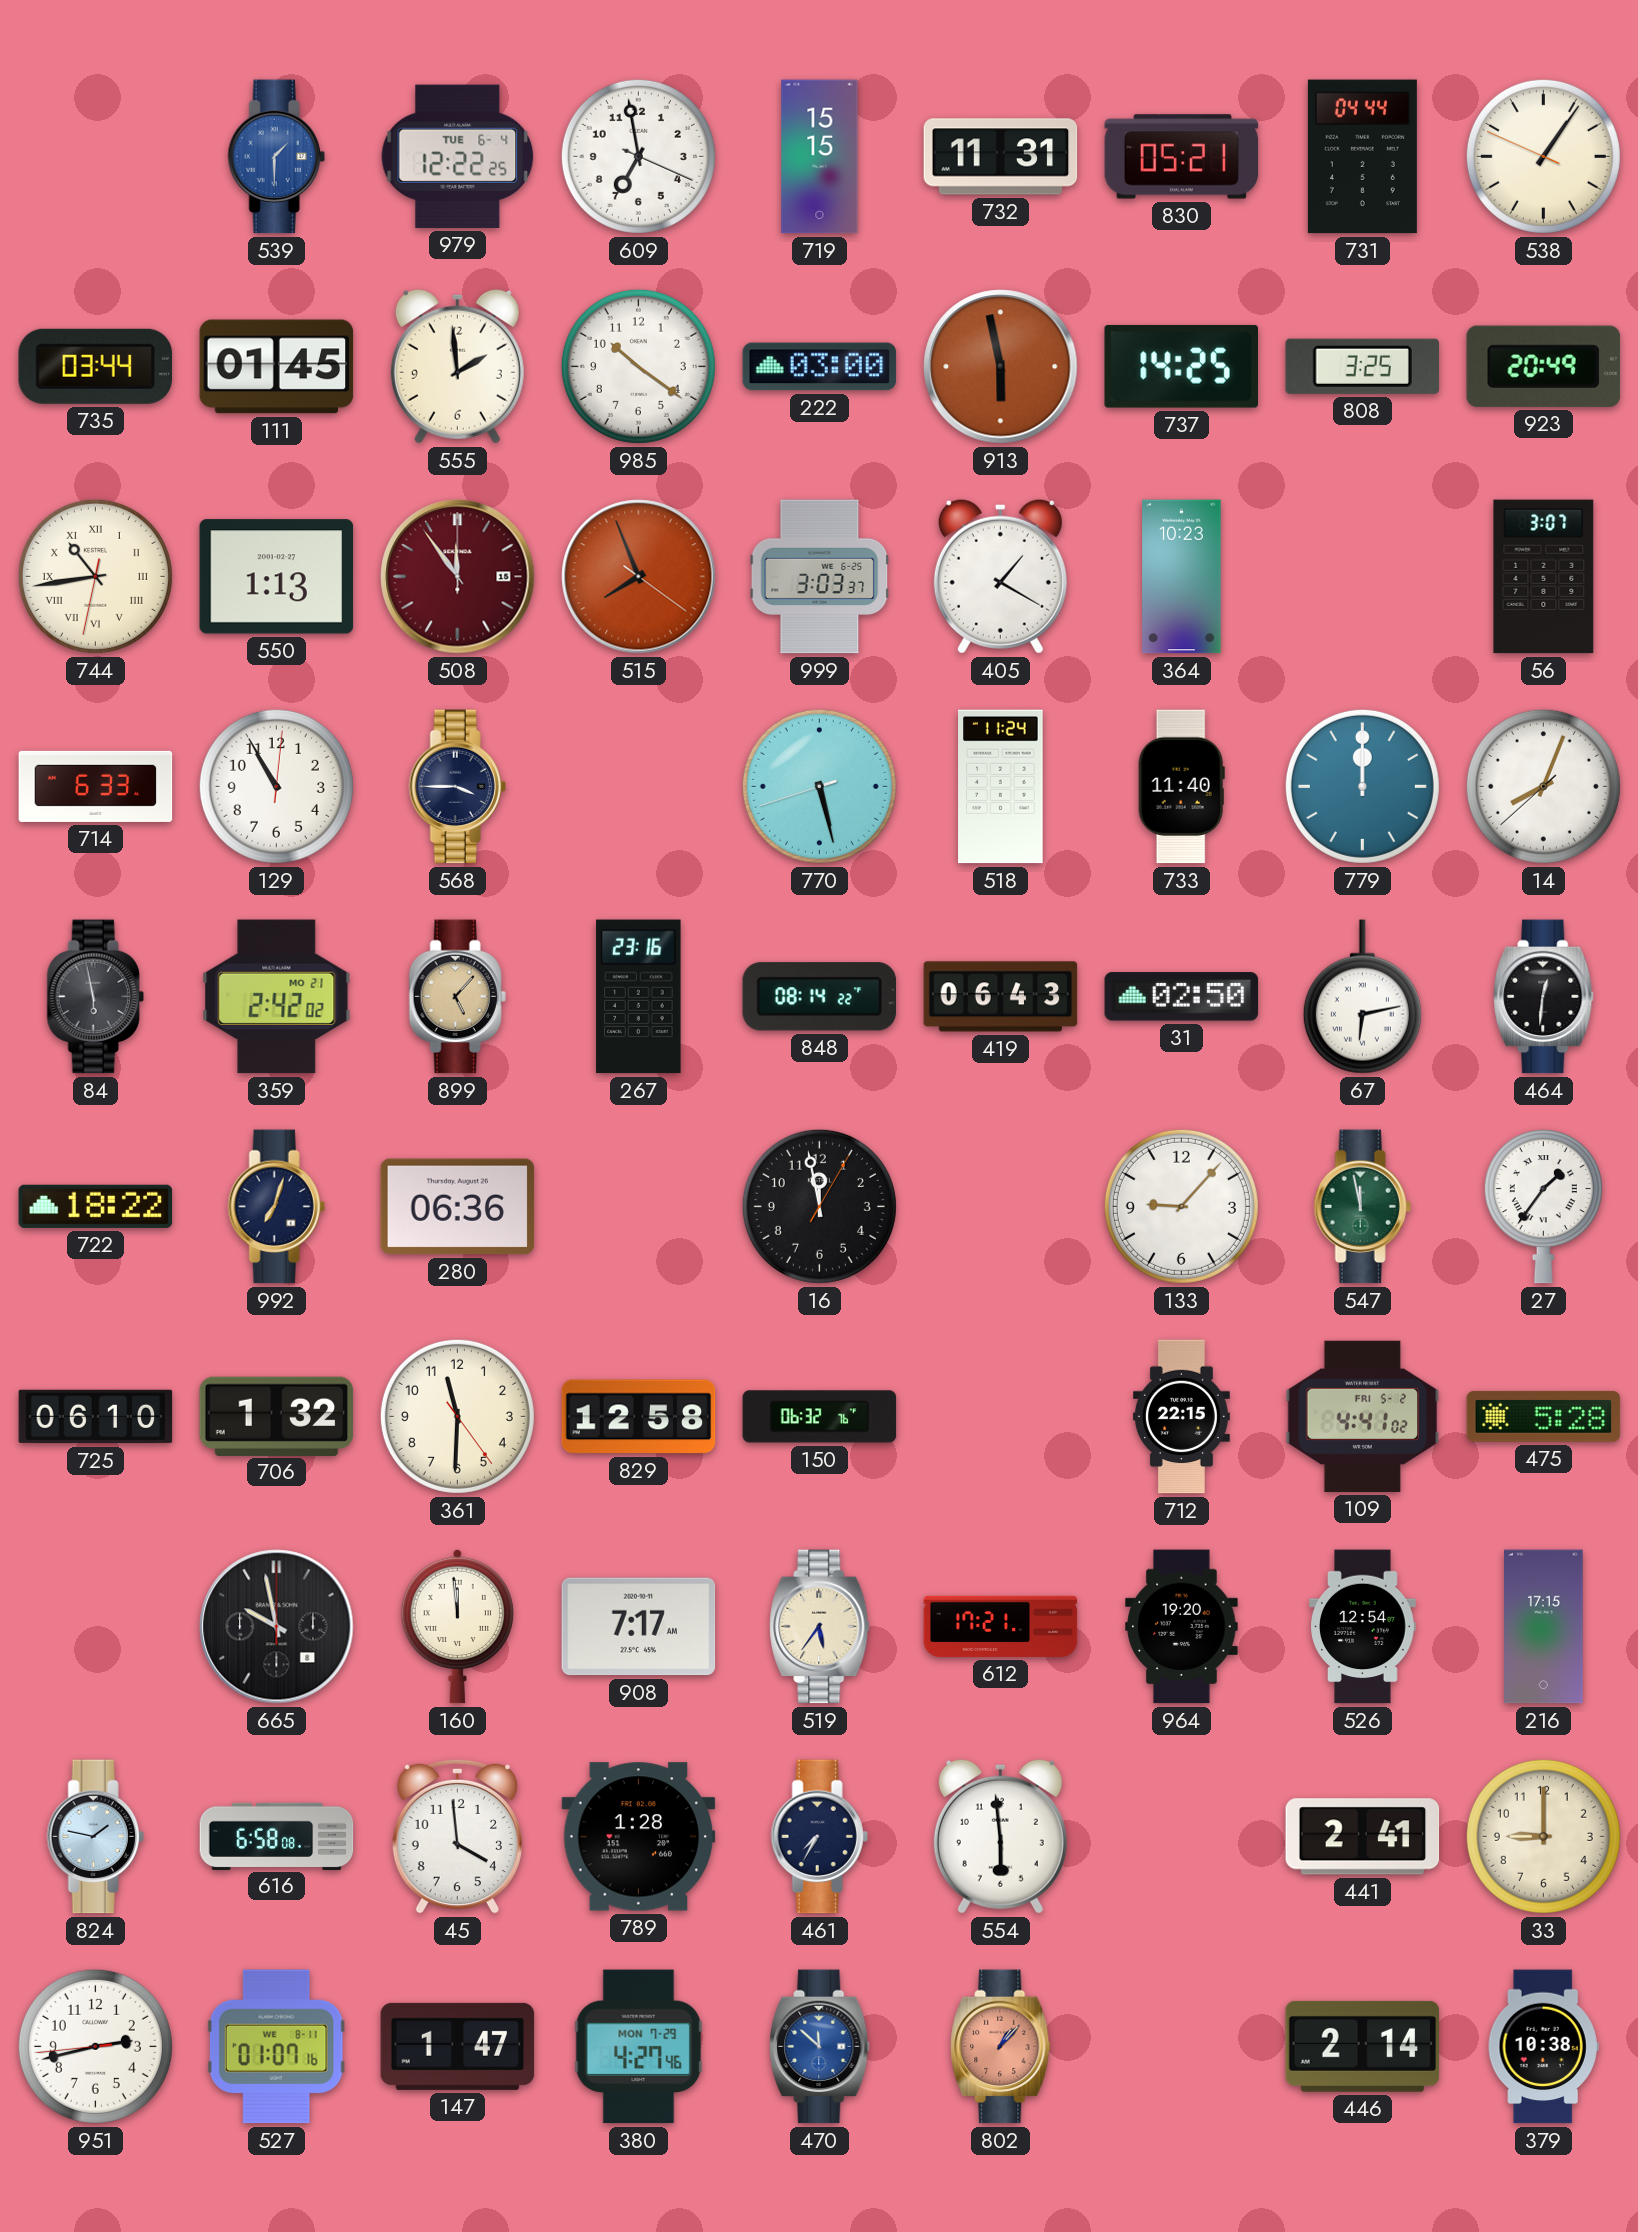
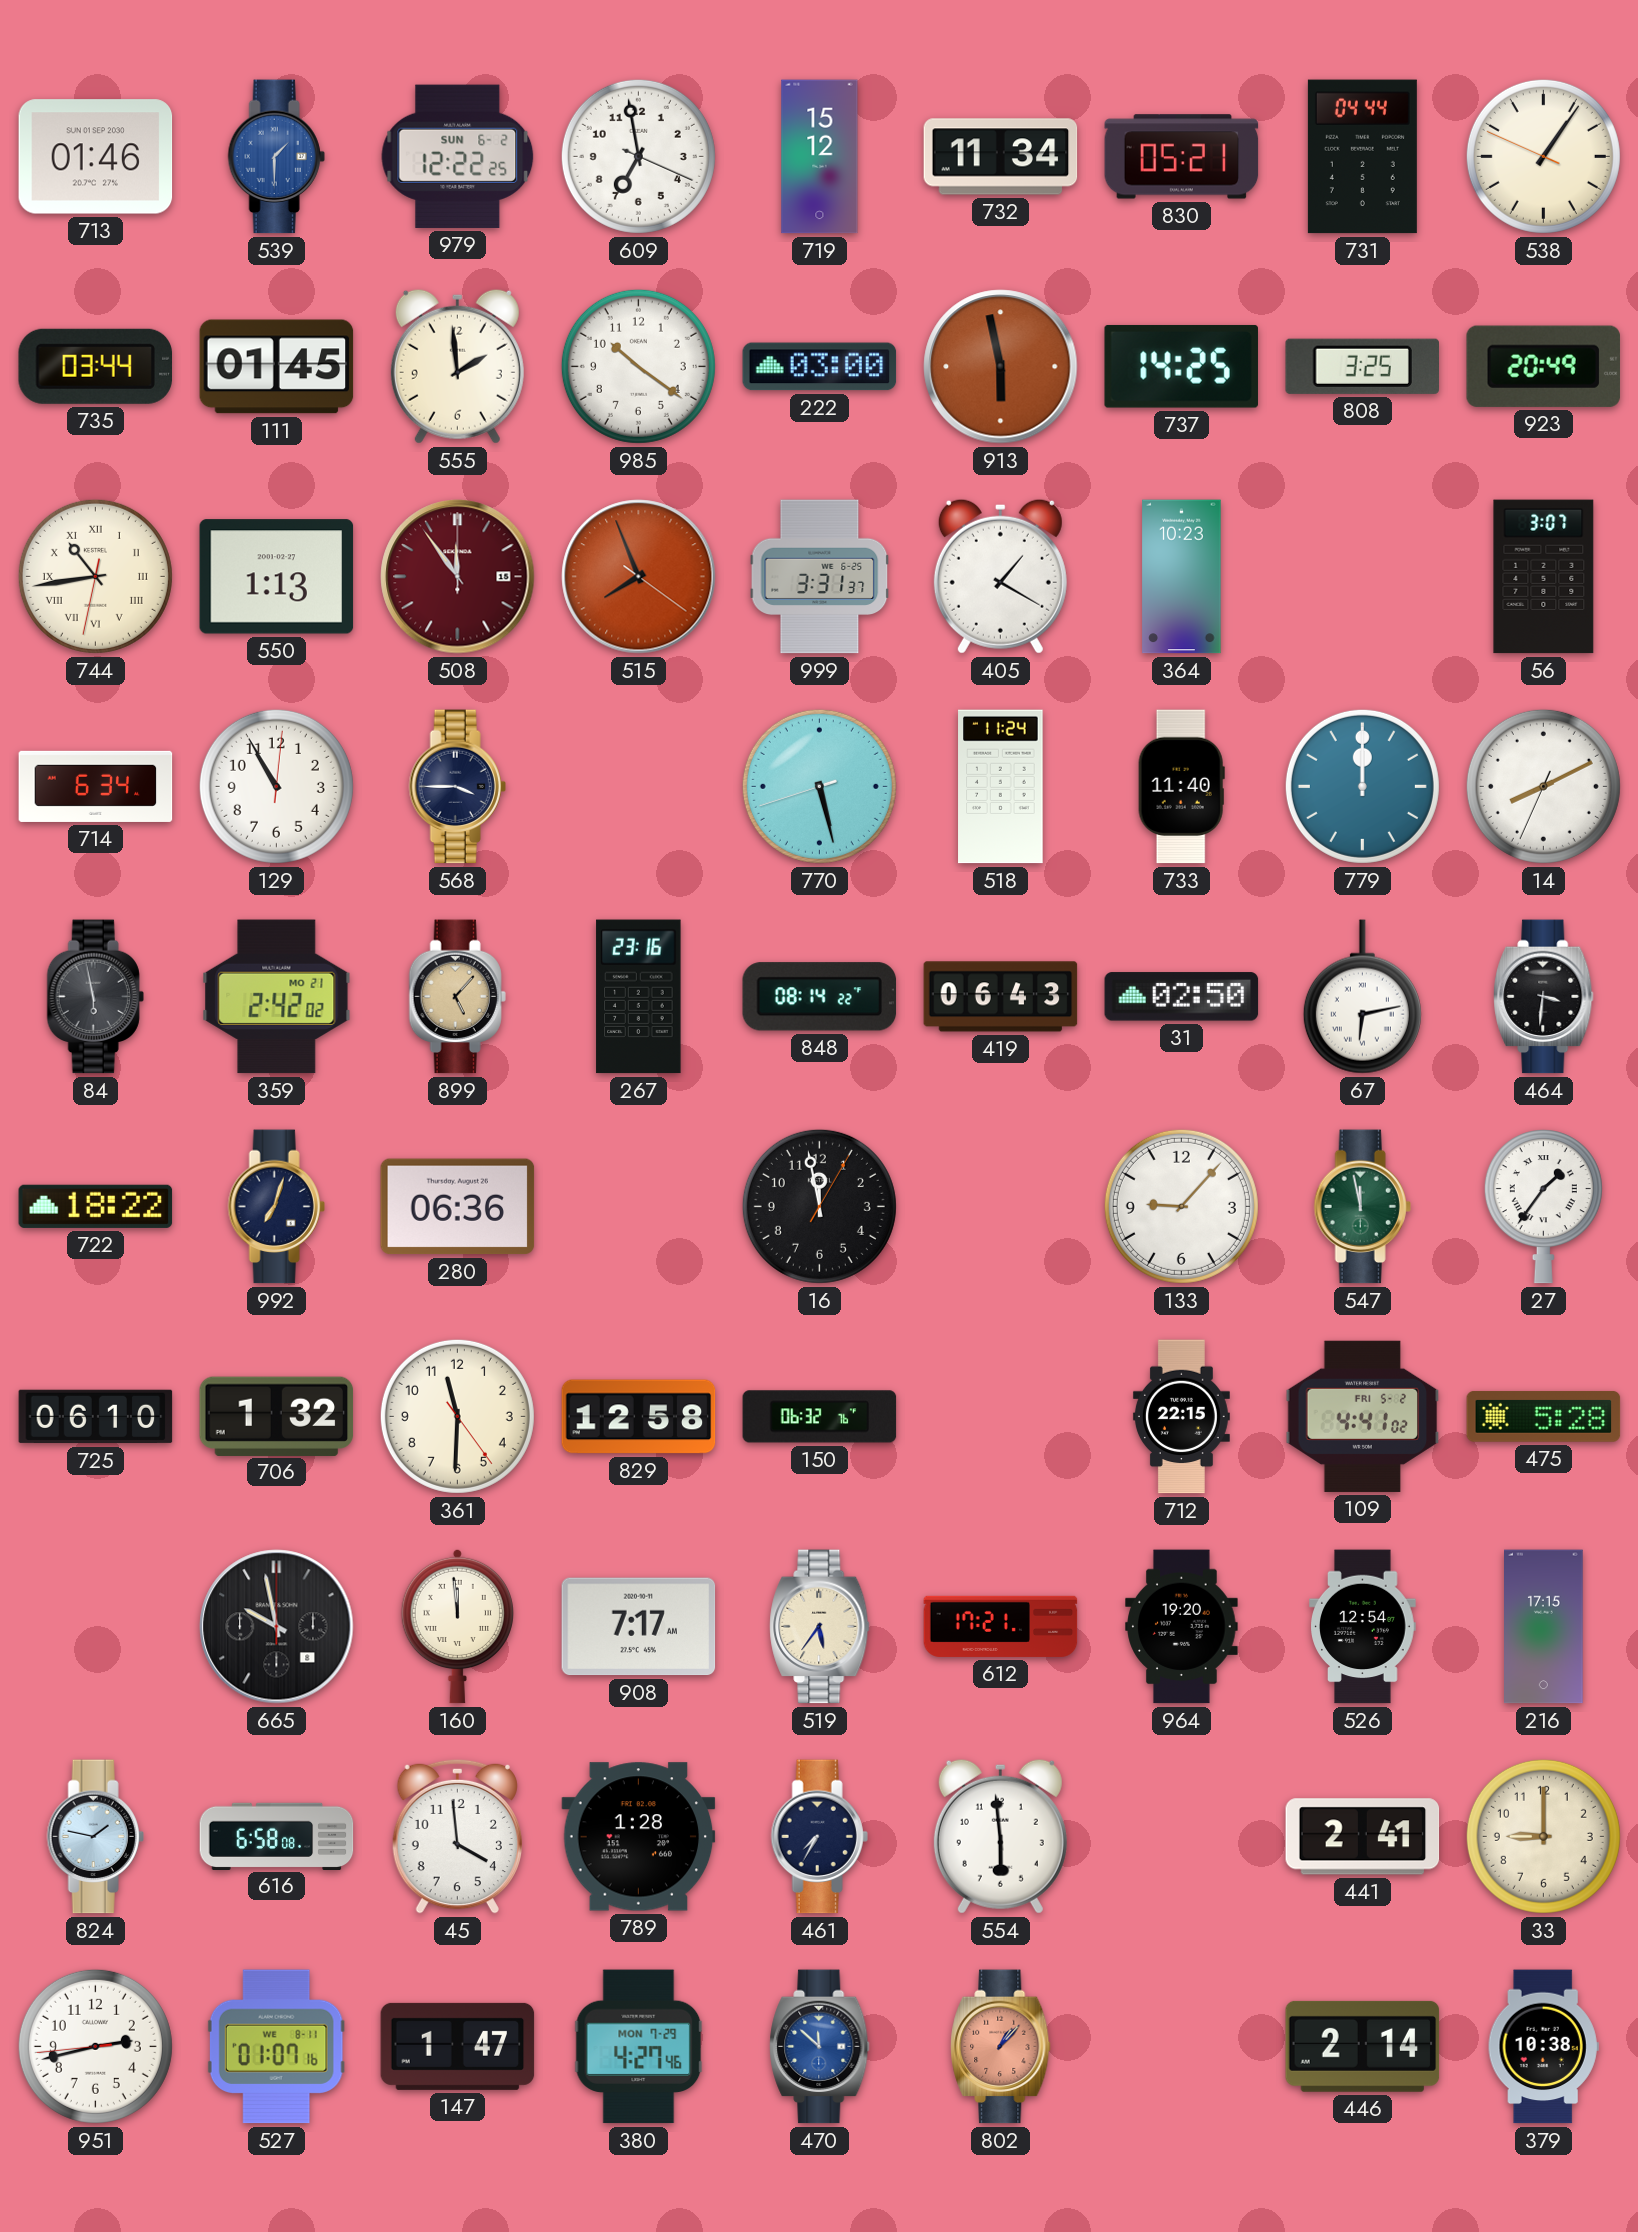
713: none -> 01:46 (96, 157)
979 date: TUE 6-4 -> SUN 6-2 (458, 156)
719: 15:15 -> 15:12 (820, 157)
732: 11:31 -> 11:34 (1001, 157)
999: 3:03 -> 3:31 (820, 577)
714: 6:33 -> 6:34 (96, 786)
14: 8:03 -> 8:10 (1543, 786)
464: 12:31 -> 3:31 (1544, 997)
